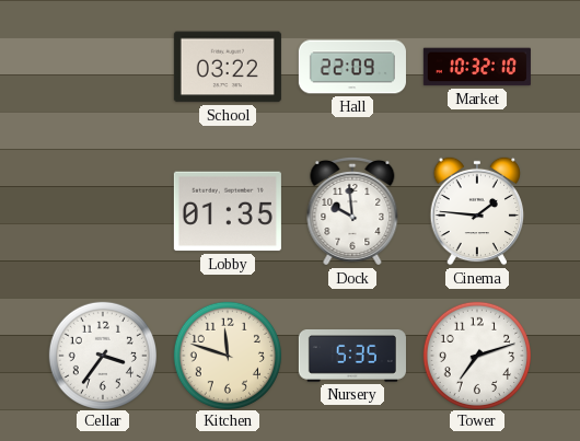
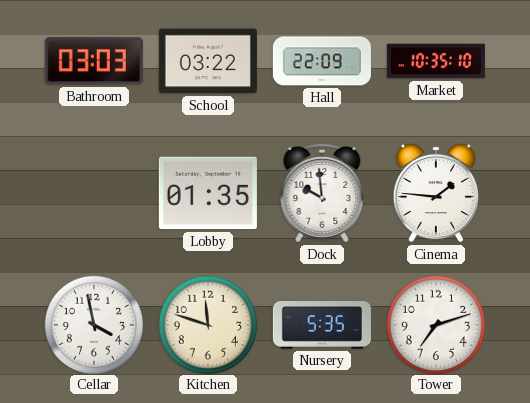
Bathroom: none -> 03:03 (94, 61)
Market: 10:32 -> 10:35 (436, 61)
Cellar: 3:36 -> 3:58 (93, 324)
